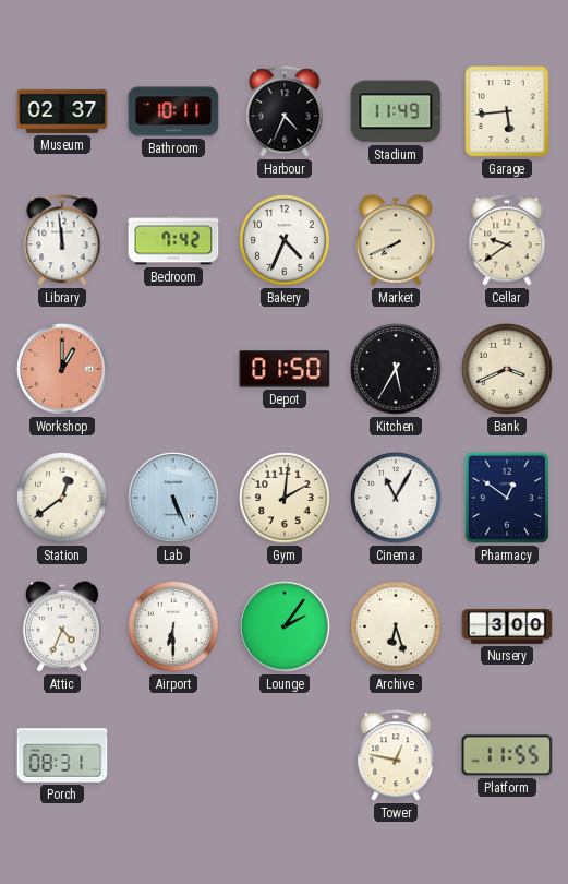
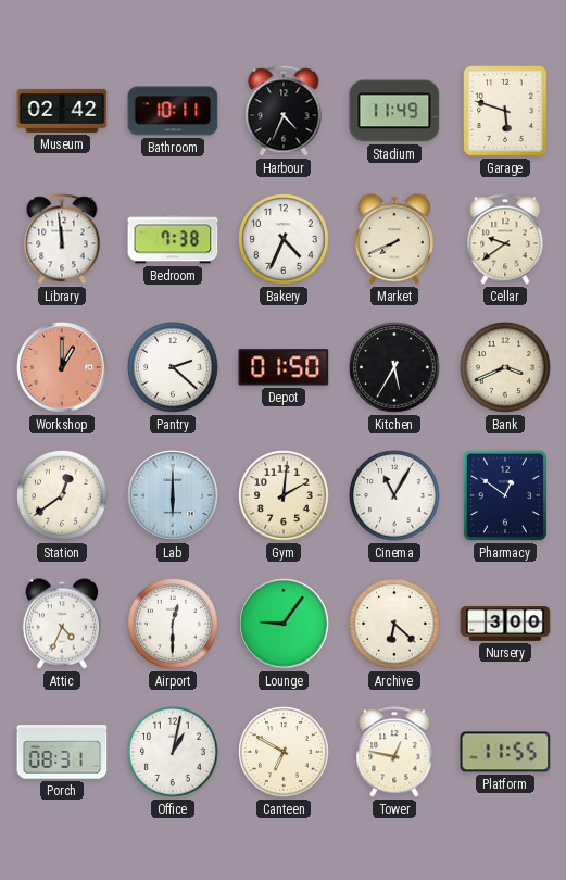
Museum: 02:37 -> 02:42 (62, 111)
Garage: 5:44 -> 5:48 (505, 111)
Bedroom: 7:42 -> 7:38 (173, 239)
Pantry: none -> 2:22 (173, 367)
Lab: 5:26 -> 6:00 (173, 495)
Airport: 6:30 -> 12:30 (173, 624)
Lounge: 2:06 -> 9:06 (284, 624)
Archive: 6:27 -> 6:22 (394, 624)
Office: none -> 1:02 (173, 752)
Canteen: none -> 6:50 (284, 752)
